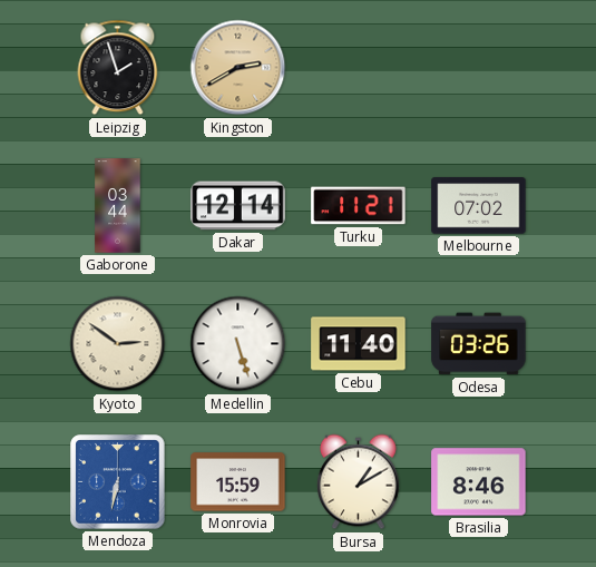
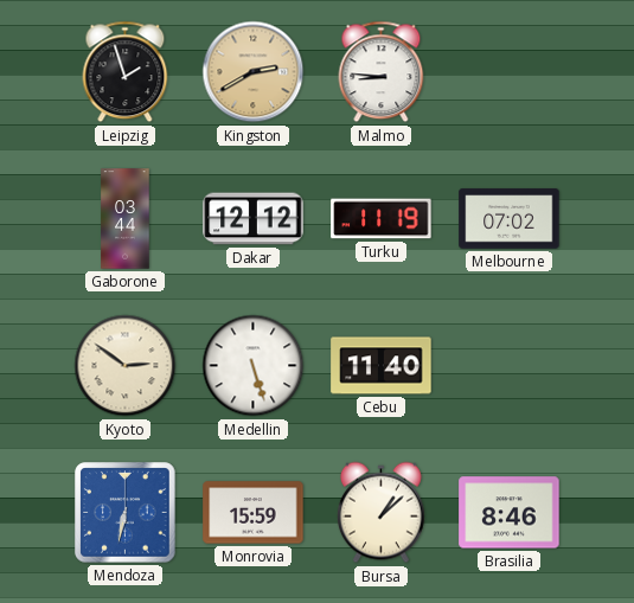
Malmo: none -> 8:46 (382, 72)
Dakar: 12:14 -> 12:12 (254, 219)
Turku: 11:21 -> 11:19 (382, 219)
Odesa: 03:26 -> none (479, 344)
Bursa: 1:10 -> 1:08 (382, 513)
